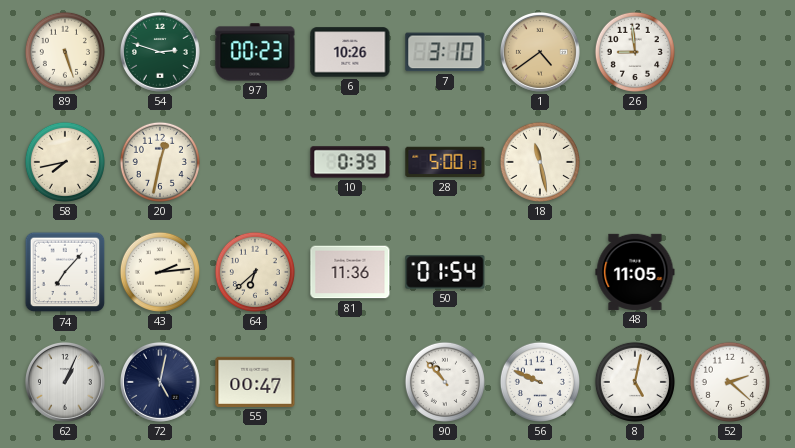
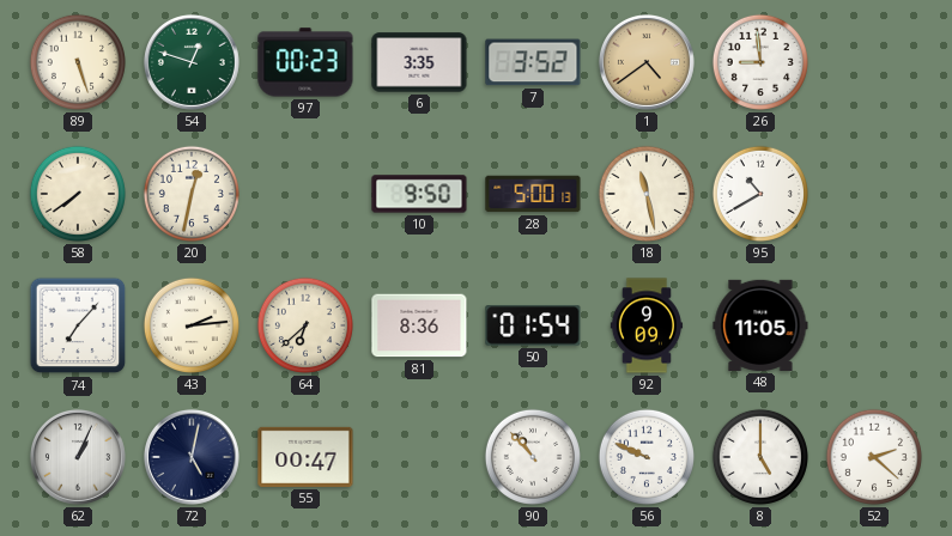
54: 2:48 -> 12:48 (192, 62)
6: 10:26 -> 3:35 (419, 62)
7: 3:10 -> 3:52 (533, 62)
58: 7:43 -> 7:39 (78, 194)
10: 0:39 -> 9:50 (419, 194)
95: none -> 10:40 (760, 194)
81: 11:36 -> 8:36 (419, 325)
92: none -> 9:09 (647, 325)
8: 5:02 -> 5:00 (760, 457)
